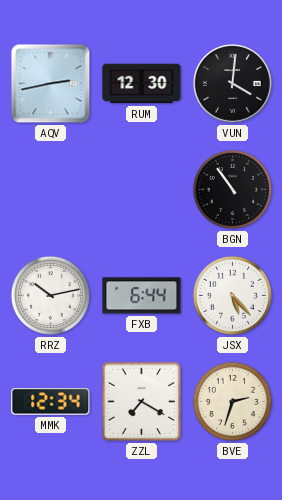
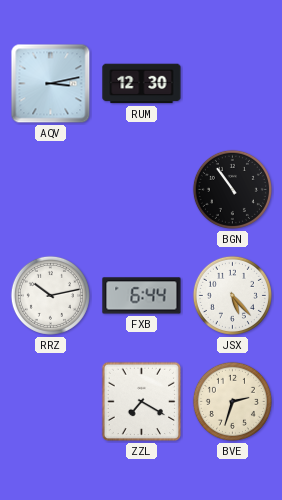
AQV: 2:43 -> 3:13 (51, 84)
VUN: 4:01 -> none (233, 84)
MMK: 12:34 -> none (51, 402)
